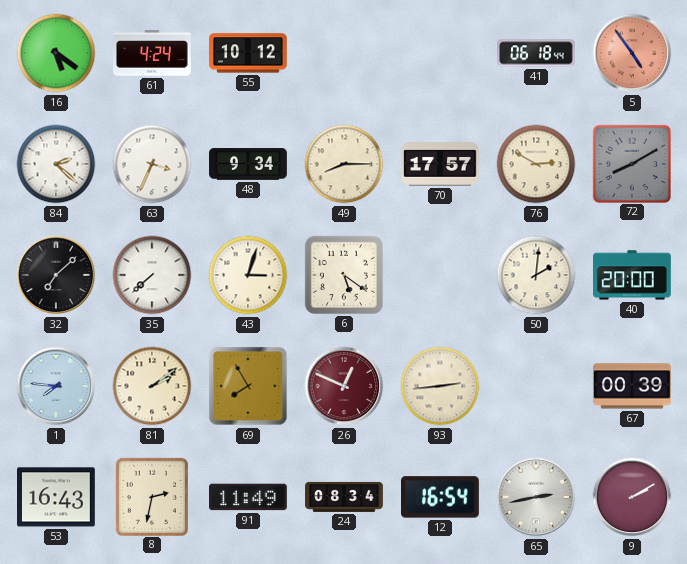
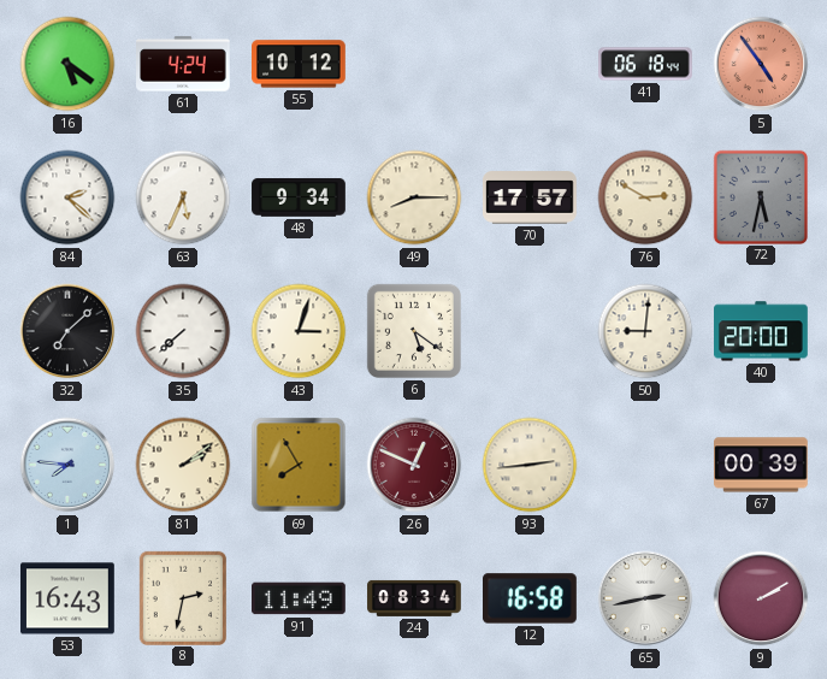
63: 3:34 -> 5:34 (183, 197)
72: 8:10 -> 5:32 (760, 196)
50: 2:01 -> 9:01 (645, 331)
12: 16:54 -> 16:58 (531, 598)
